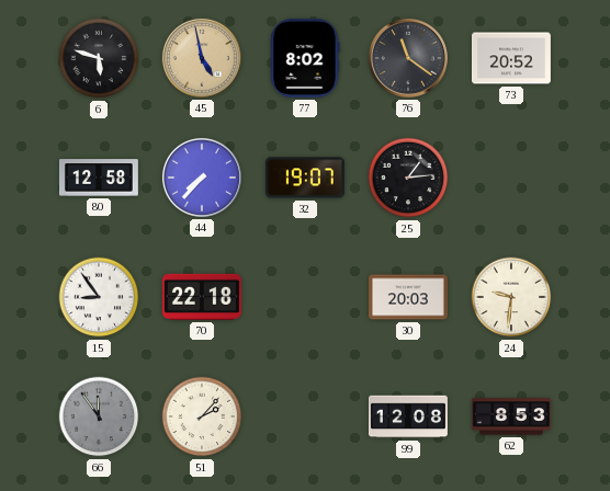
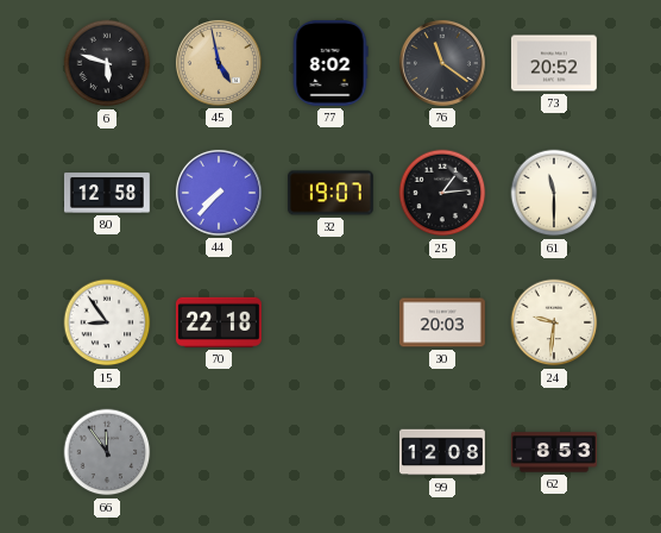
61: none -> 11:30 (554, 193)
51: 2:07 -> none (202, 416)
